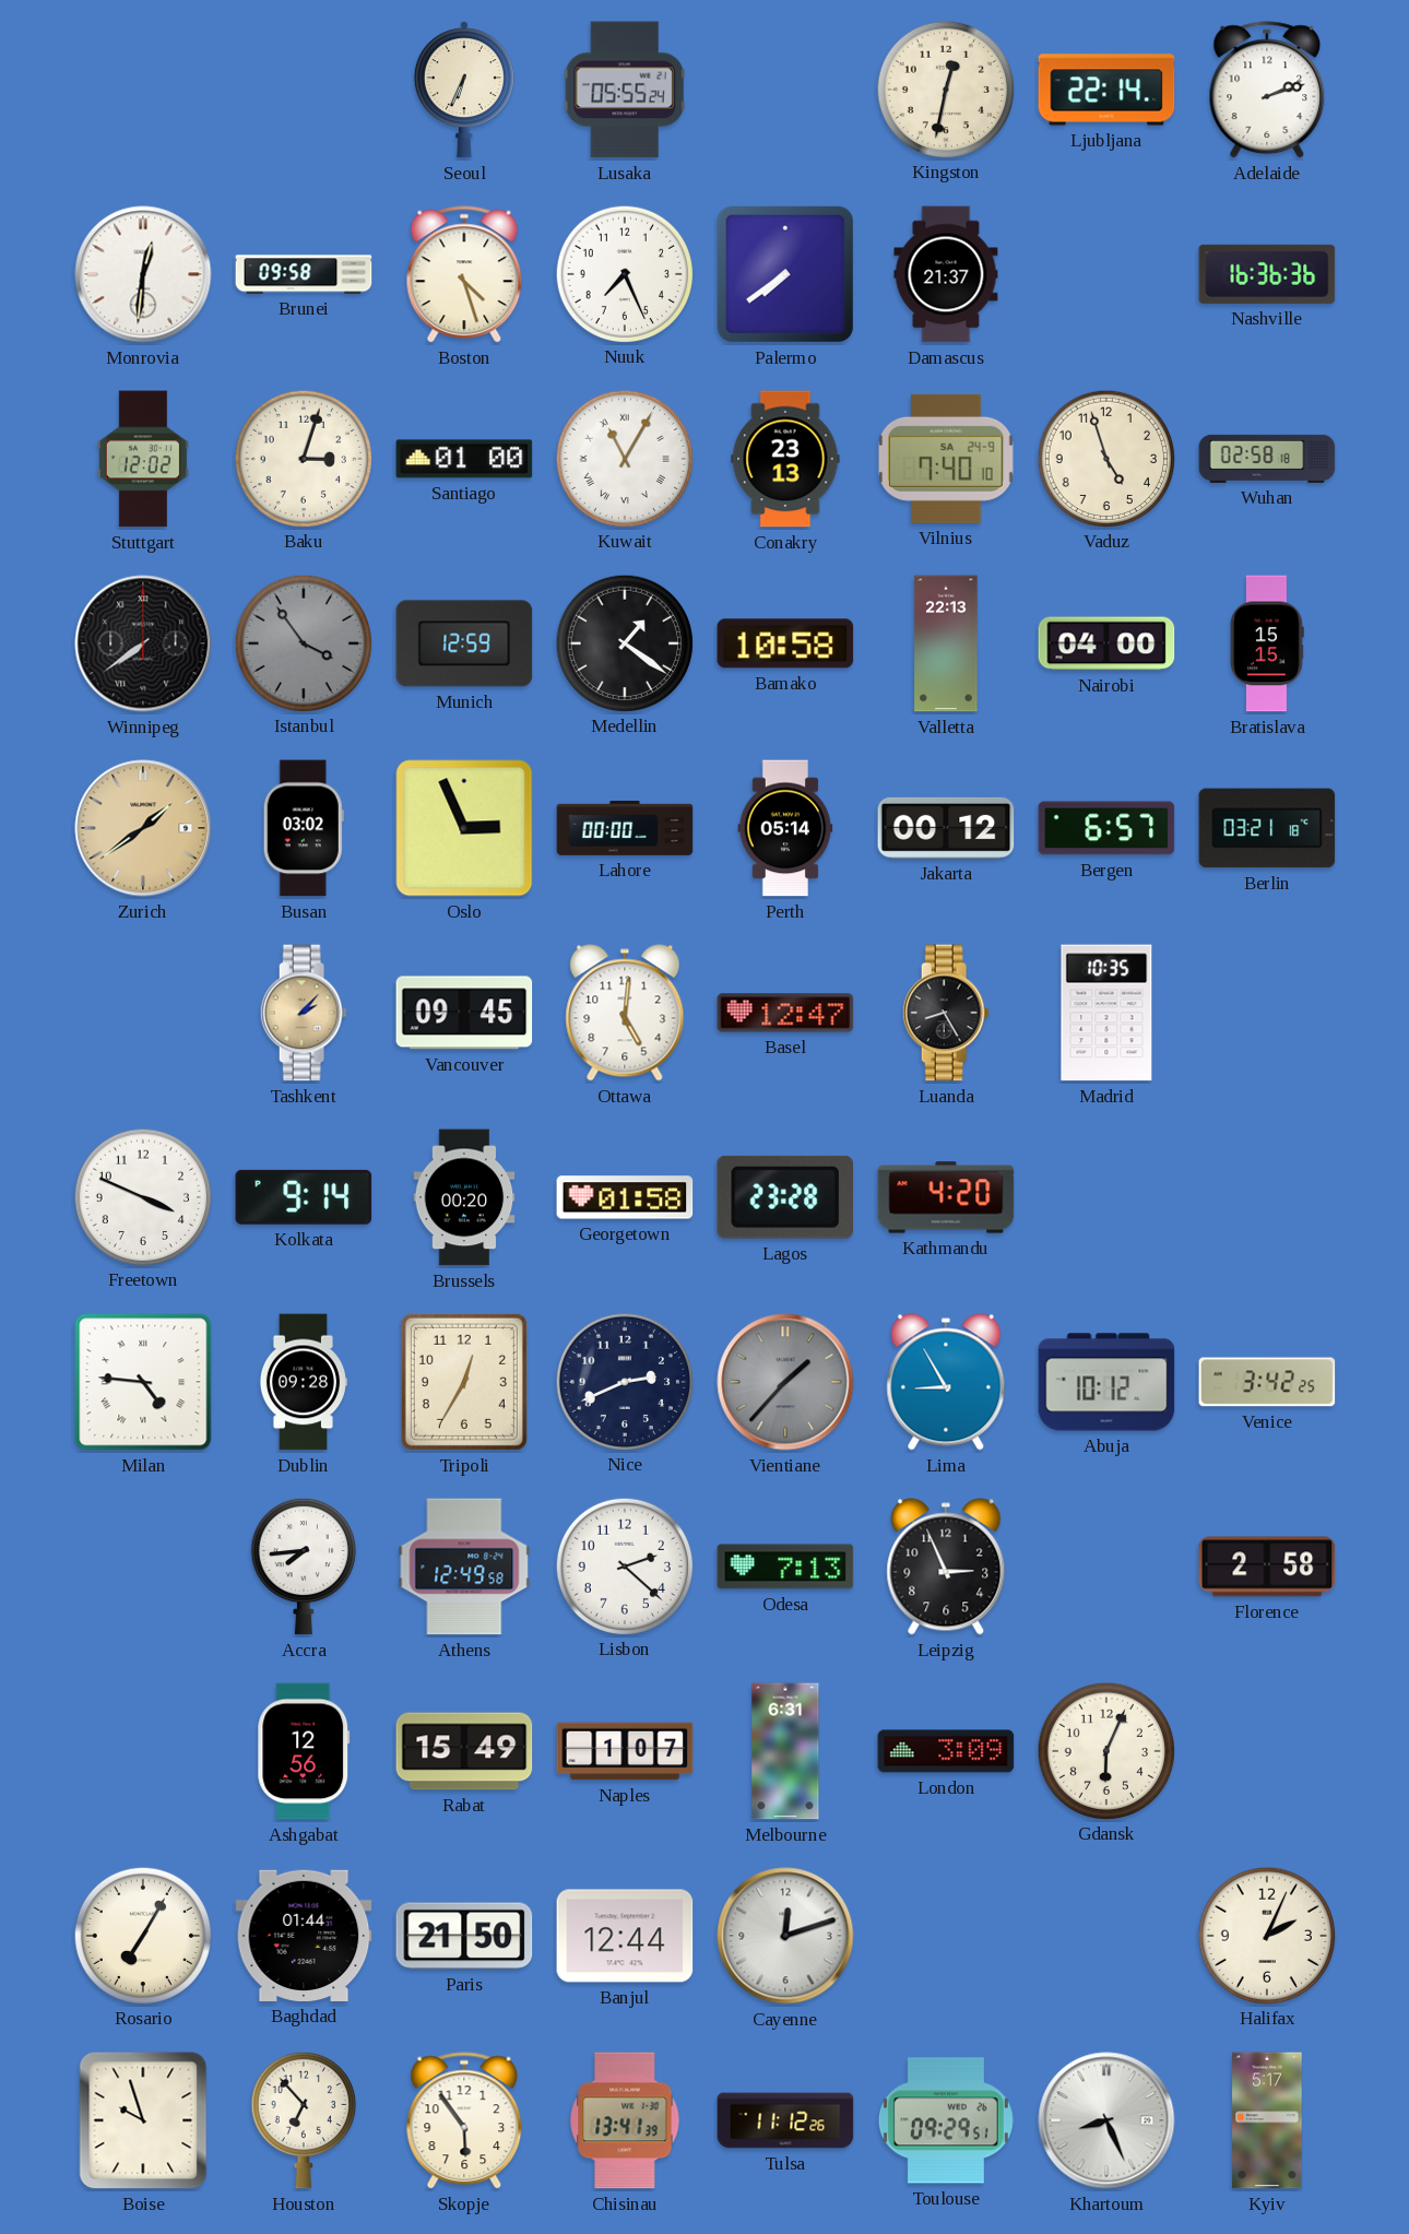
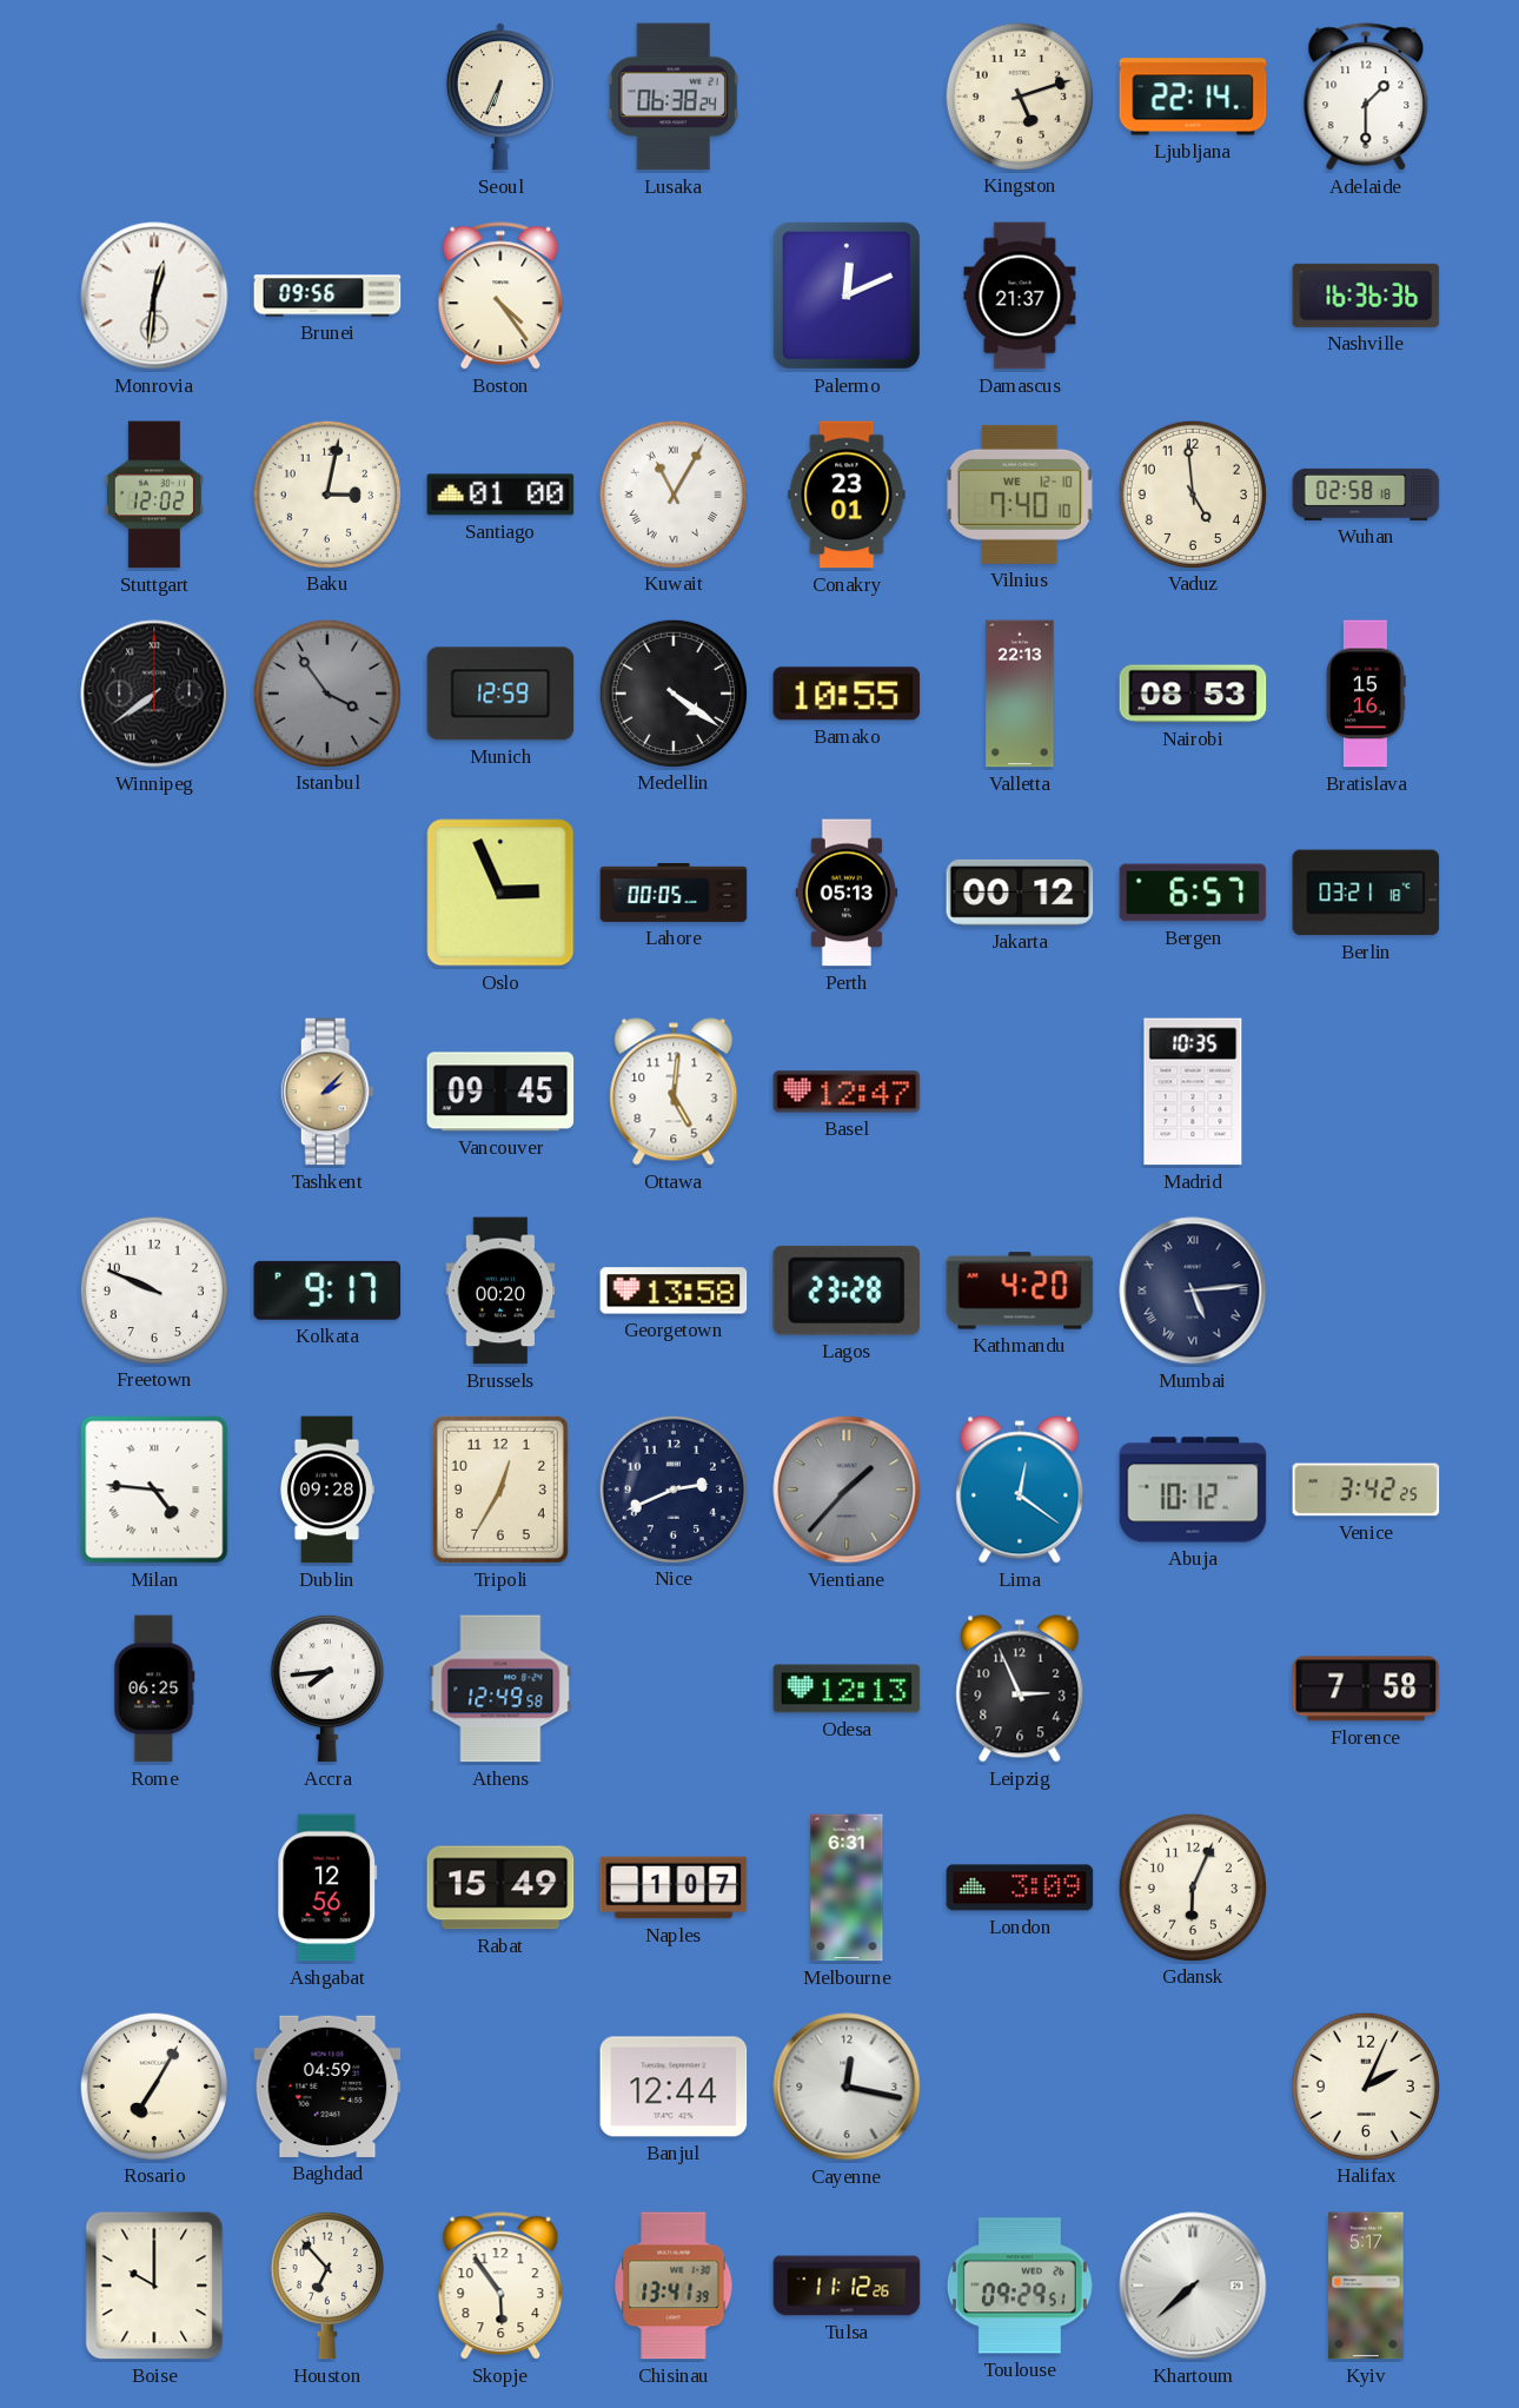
Lusaka: 05:55 -> 06:38 (674, 97)
Kingston: 12:32 -> 5:12 (1019, 95)
Adelaide: 2:12 -> 1:30 (1366, 98)
Brunei: 09:58 -> 09:56 (327, 296)
Boston: 4:27 -> 4:24 (500, 297)
Nuuk: 7:26 -> none (624, 273)
Palermo: 7:39 -> 12:11 (847, 296)
Baku: 3:03 -> 3:02 (326, 493)
Conakry: 23:13 -> 23:01 (847, 495)
Vilnius date: SA 24-9 -> WE 12-10 (1021, 495)
Vaduz: 4:57 -> 4:59 (1192, 493)
Medellin: 1:21 -> 4:21 (672, 692)
Bamako: 10:58 -> 10:55 (847, 694)
Nairobi: 04:00 -> 08:53 (1193, 694)
Bratislava: 15:15 -> 15:16 (1366, 694)
Zurich: 1:39 -> none (143, 828)
Busan: 03:02 -> none (304, 828)
Lahore: 00:00 -> 00:05 (674, 894)
Perth: 05:14 -> 05:13 (847, 893)
Luanda: 8:25 -> none (946, 1013)
Freetown: 3:49 -> 9:49 (153, 1289)
Kolkata: 9:14 -> 9:17 (327, 1291)
Georgetown: 01:58 -> 13:58 (674, 1291)
Mumbai: none -> 5:14 (1193, 1291)
Lima: 8:55 -> 12:21 (1020, 1490)
Rome: none -> 06:25 (154, 1689)
Lisbon: 2:22 -> none (624, 1565)
Odesa: 7:13 -> 12:13 (847, 1689)
Florence: 2:58 -> 7:58 (1366, 1689)
Baghdad: 01:44 -> 04:59 (327, 2087)
Paris: 21:50 -> none (464, 1936)
Cayenne: 12:12 -> 12:17 (847, 2087)
Boise: 9:57 -> 10:00 (154, 2286)
Khartoum: 8:26 -> 7:38 (1193, 2286)
